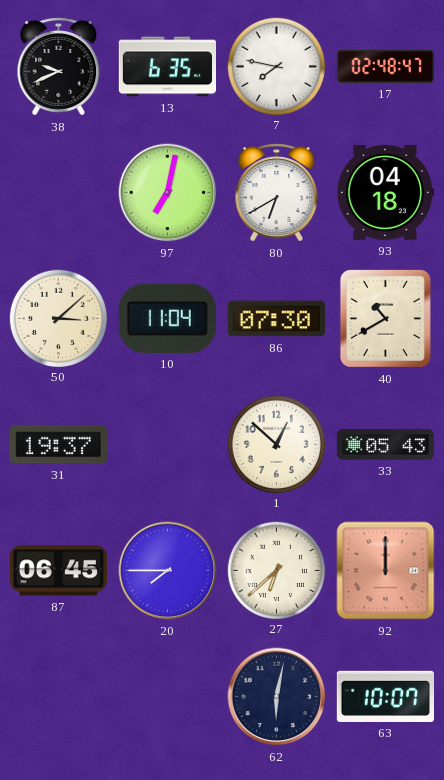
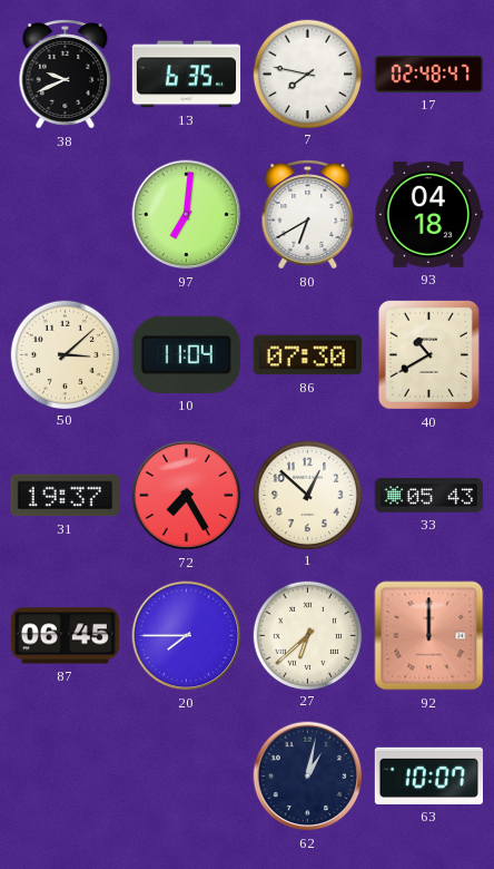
97: 7:02 -> 7:01 (187, 215)
72: none -> 7:25 (187, 496)
62: 6:02 -> 1:02 (308, 777)
